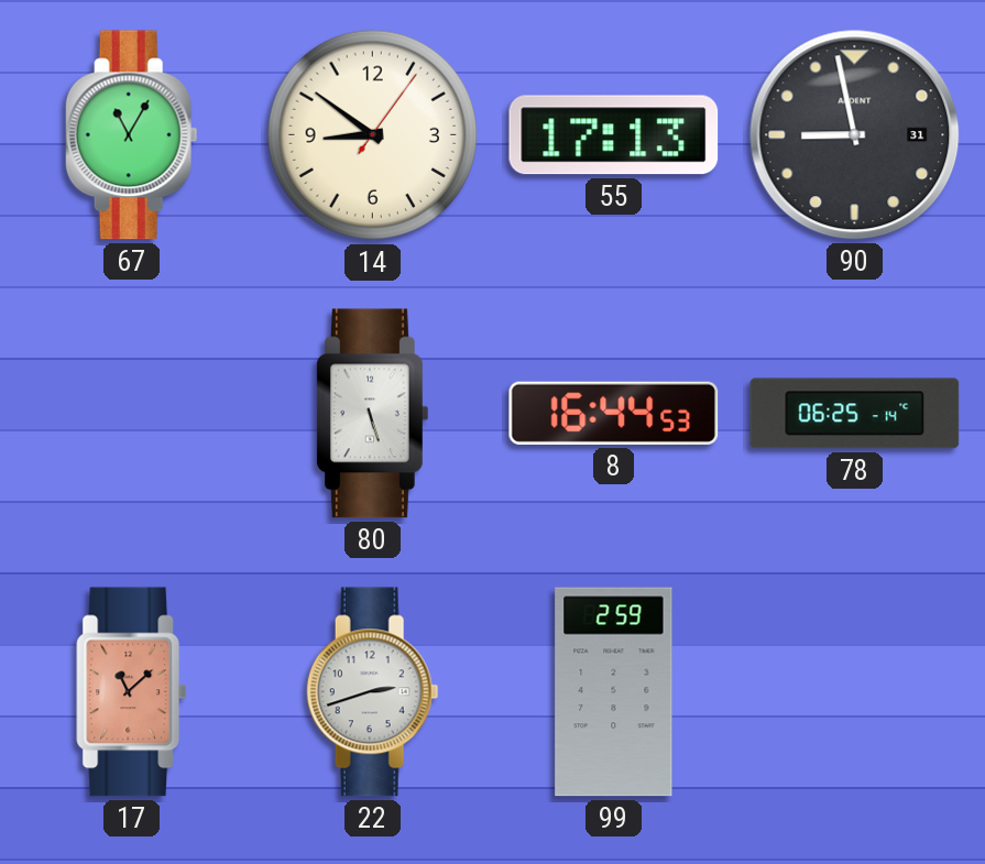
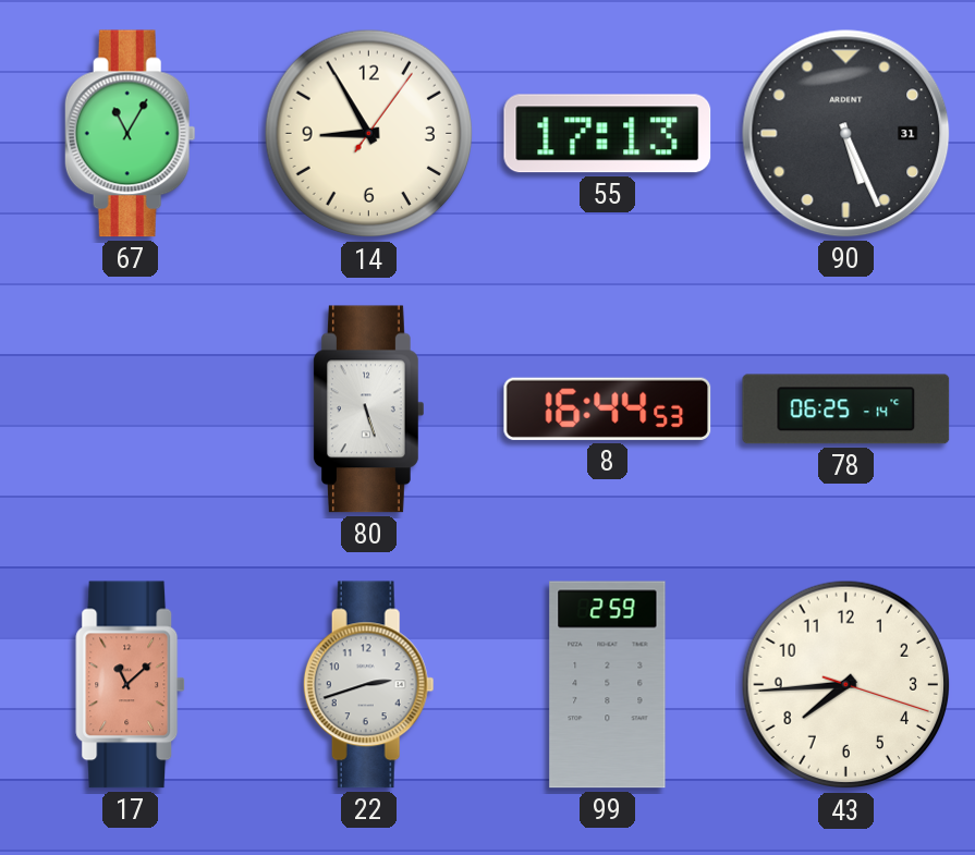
14: 8:51 -> 8:55 (369, 134)
90: 8:58 -> 5:26 (846, 134)
43: none -> 7:44 (846, 685)
